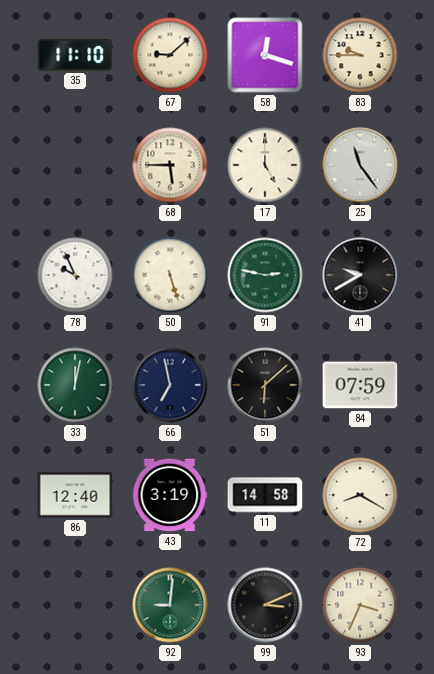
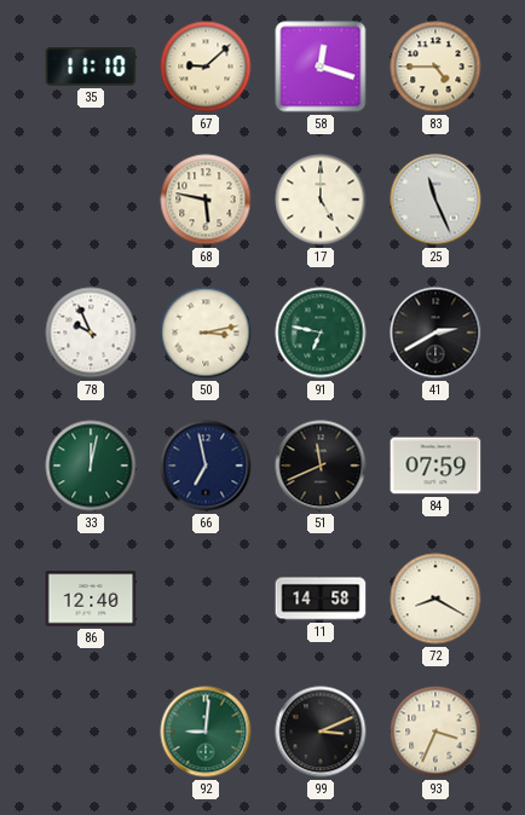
83: 9:45 -> 4:45 (435, 67)
68: 5:45 -> 5:47 (206, 200)
25: 11:24 -> 11:26 (435, 200)
50: 5:27 -> 3:13 (206, 333)
91: 2:47 -> 6:47 (321, 333)
41: 9:40 -> 2:40 (435, 333)
51: 6:08 -> 11:41 (321, 466)
43: 3:19 -> none (170, 495)
